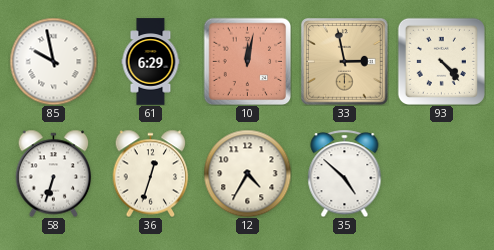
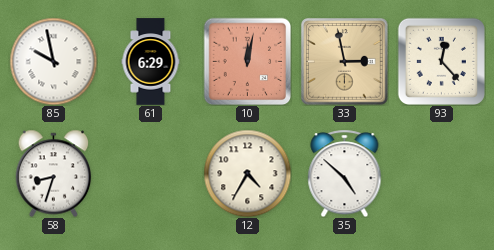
93: 4:23 -> 12:23 (441, 61)
58: 6:33 -> 8:33 (54, 173)
36: 12:33 -> none (151, 173)
